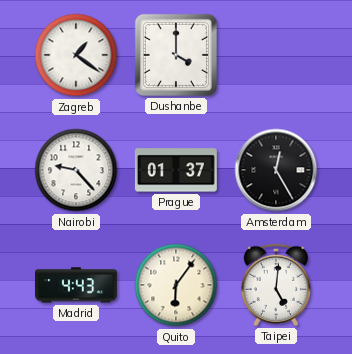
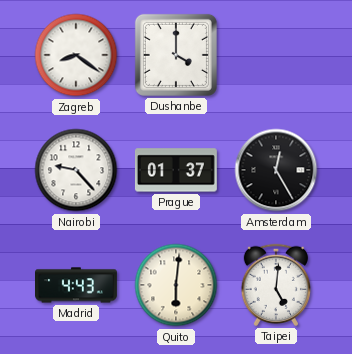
Zagreb: 1:21 -> 8:21 (76, 55)
Quito: 6:06 -> 6:01 (176, 285)
